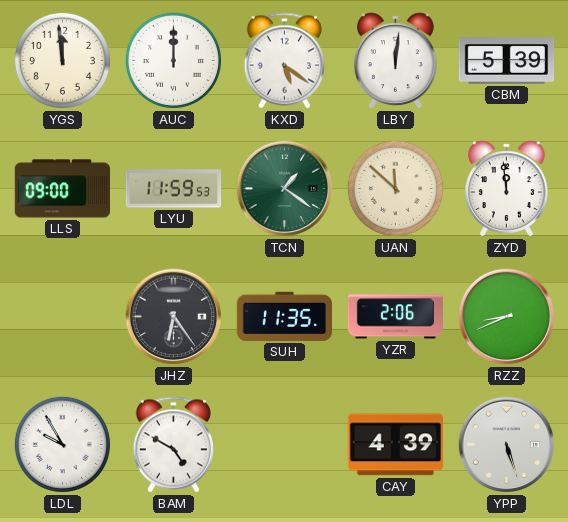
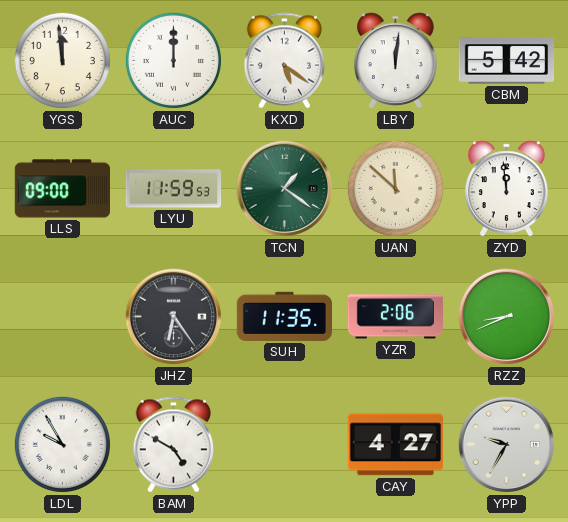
CBM: 5:39 -> 5:42 (507, 61)
CAY: 4:39 -> 4:27 (395, 445)
YPP: 5:27 -> 9:35 (507, 445)
